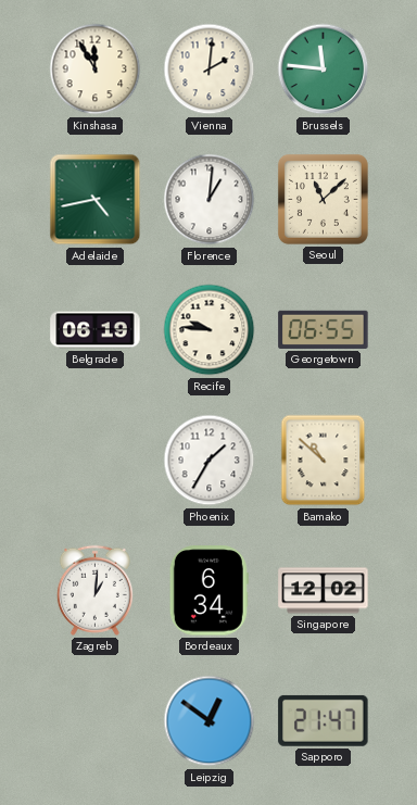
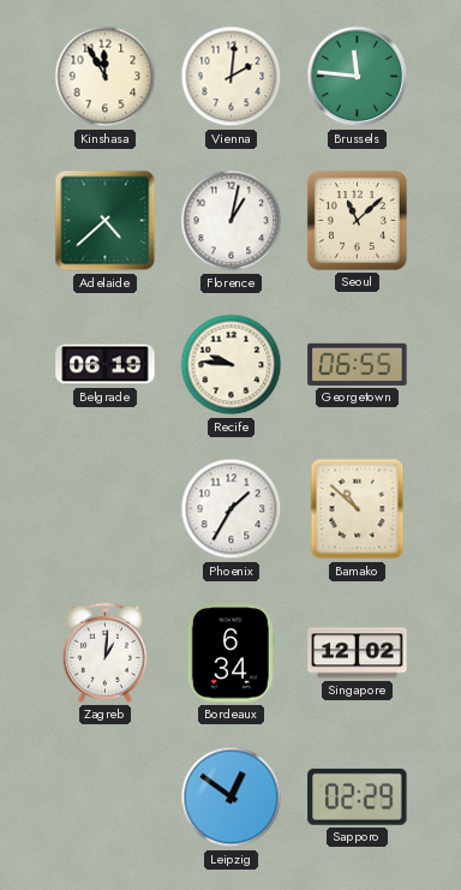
Adelaide: 4:43 -> 4:38 (106, 221)
Florence: 1:01 -> 1:02 (232, 221)
Sapporo: 21:47 -> 02:29 (358, 796)
